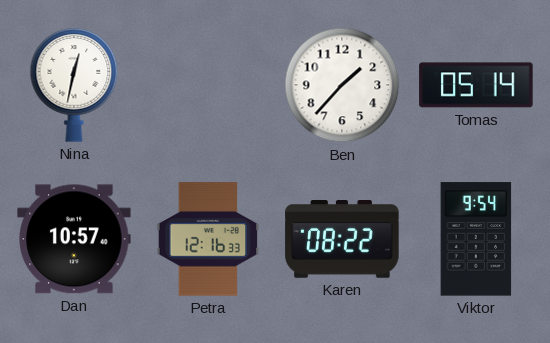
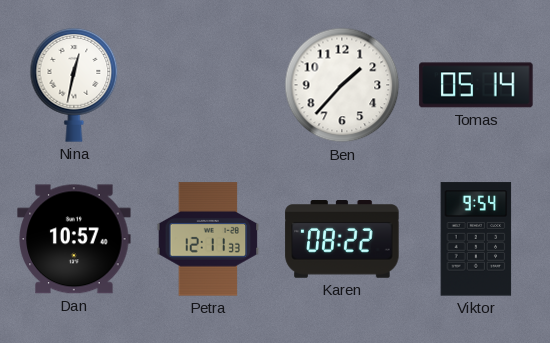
Petra: 12:16 -> 12:11 (208, 239)
